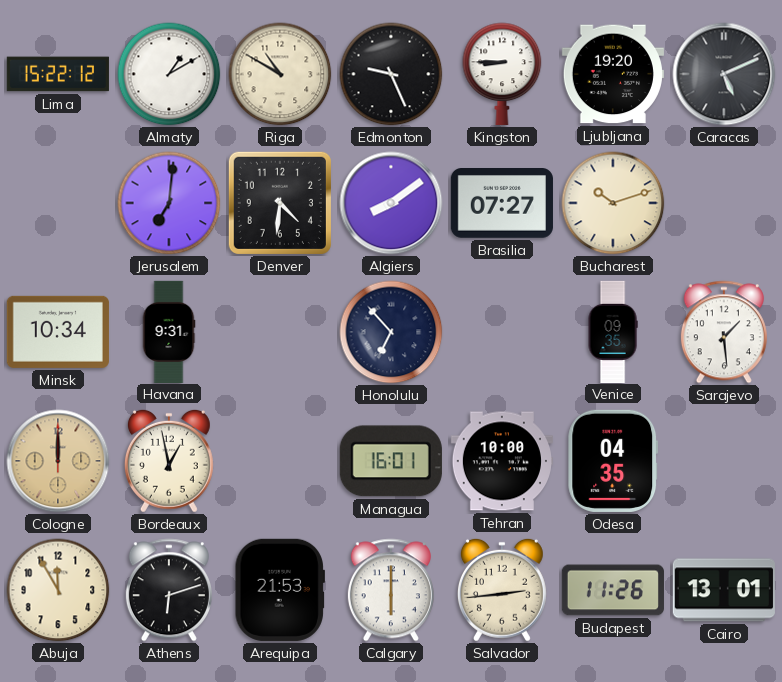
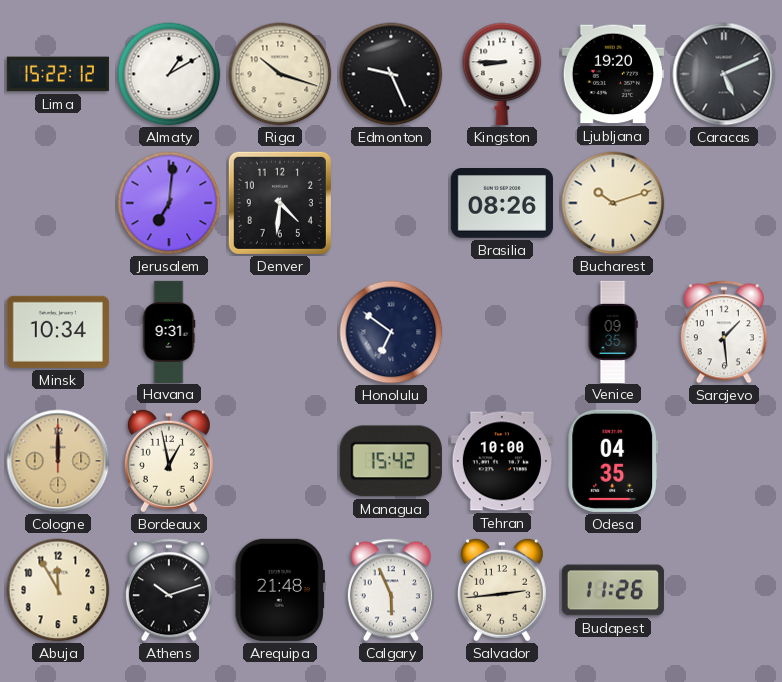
Riga: 10:50 -> 10:18 (280, 74)
Algiers: 8:09 -> none (391, 203)
Brasilia: 07:27 -> 08:26 (502, 204)
Honolulu: 6:53 -> 6:51 (391, 332)
Managua: 16:01 -> 15:42 (391, 461)
Athens: 6:12 -> 10:12 (169, 590)
Arequipa: 21:53 -> 21:48 (280, 590)
Calgary: 6:00 -> 5:56 (391, 590)
Cairo: 13:01 -> none (724, 590)
